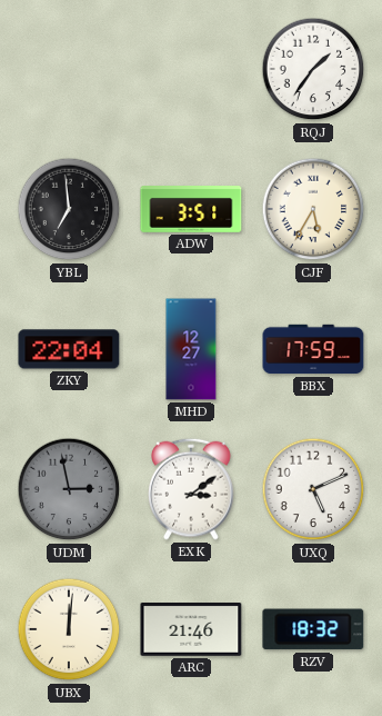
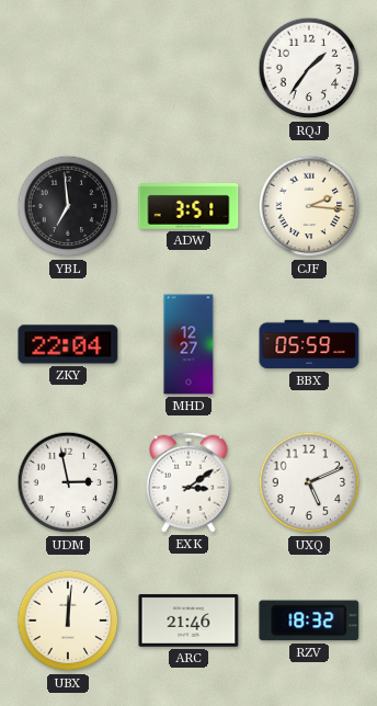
CJF: 5:35 -> 2:16 (309, 206)
BBX: 17:59 -> 05:59 (309, 344)
UDM dial: grey -> white (68, 482)
